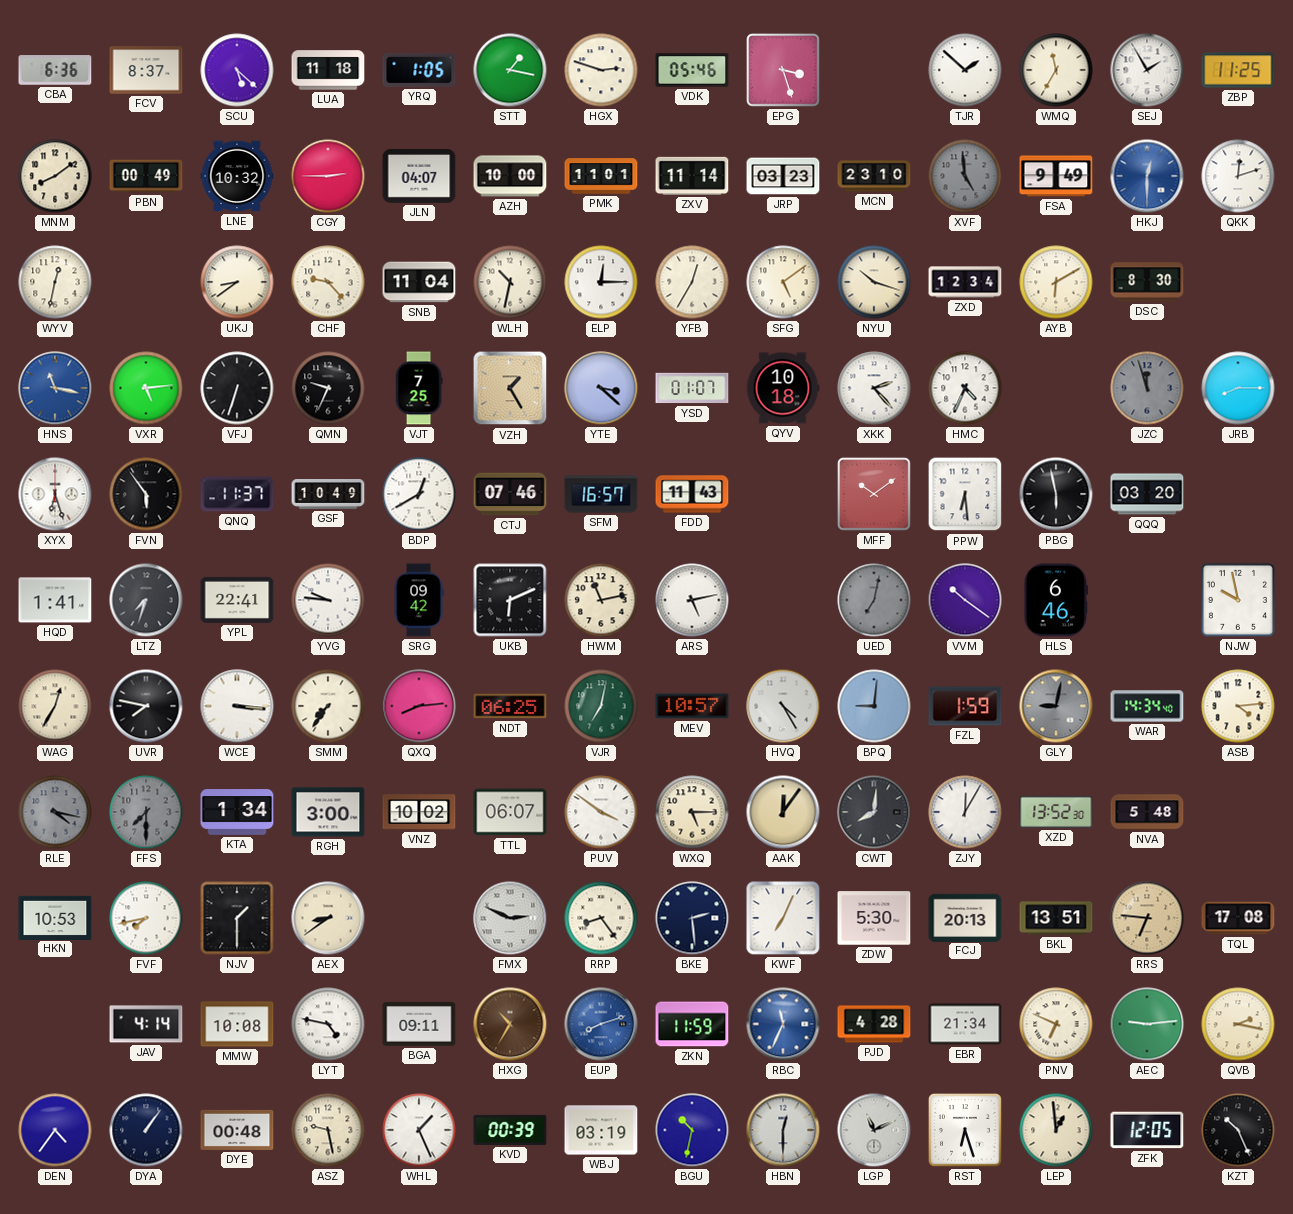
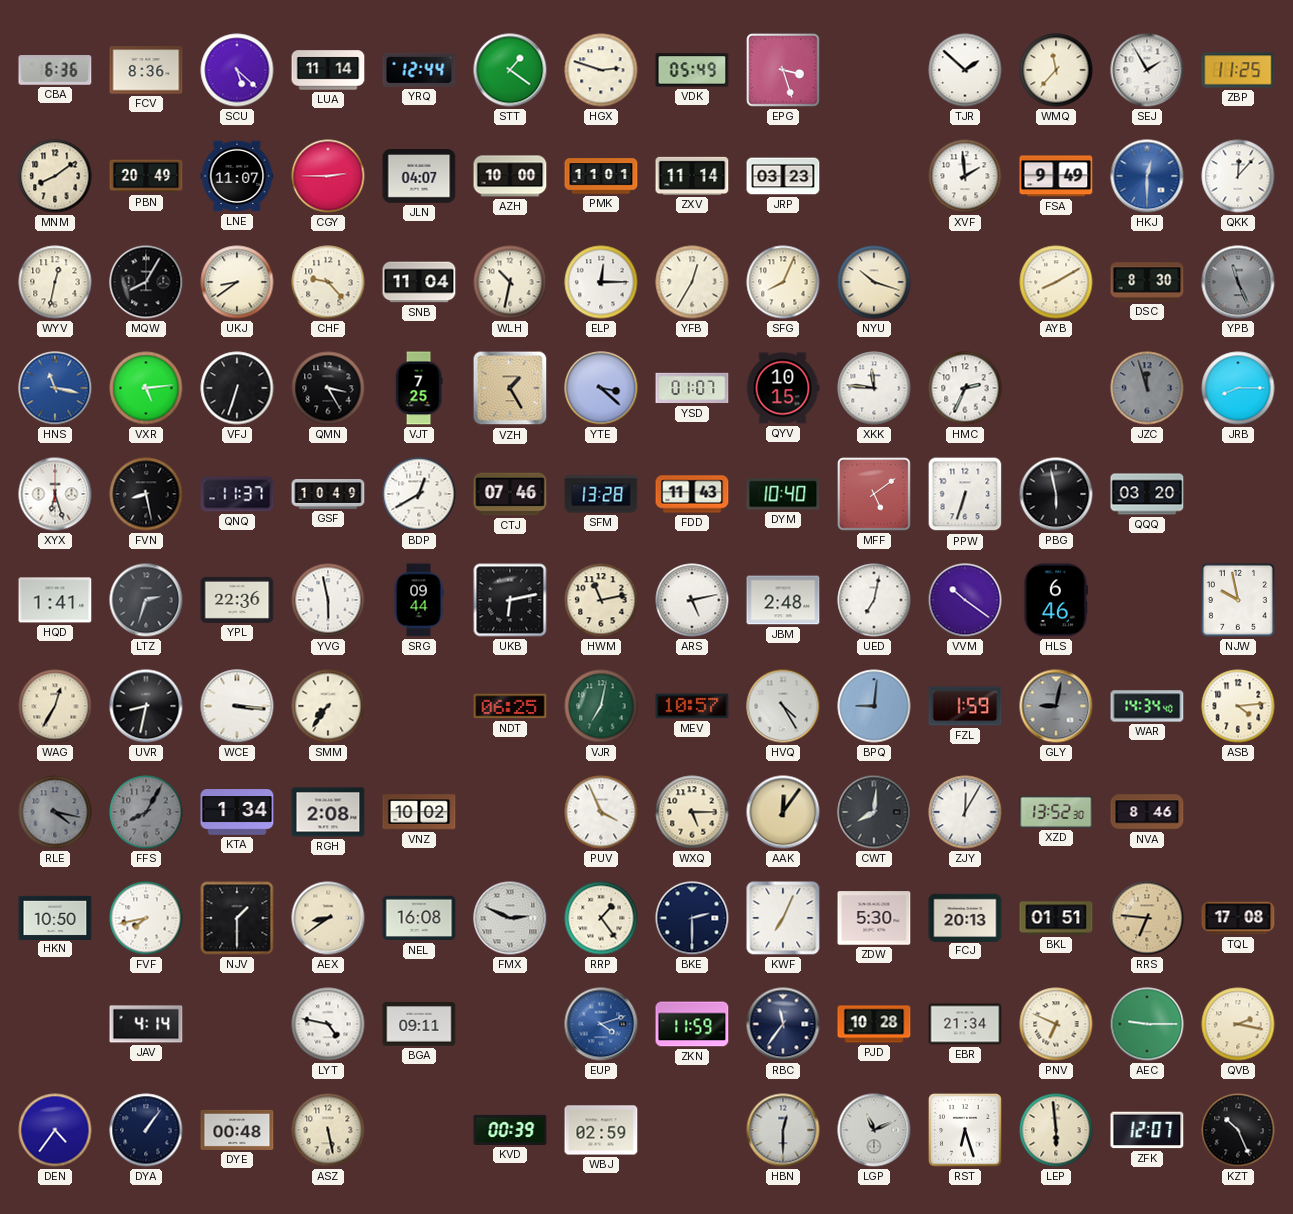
FCV: 8:37 -> 8:36 (146, 70)
LUA: 11:18 -> 11:14 (328, 70)
YRQ: 1:05 -> 12:44 (419, 70)
STT: 1:17 -> 1:21 (510, 70)
VDK: 05:46 -> 05:49 (692, 70)
WMQ: 11:35 -> 11:37 (1056, 70)
PBN: 00:49 -> 20:49 (146, 176)
LNE: 10:32 -> 11:07 (237, 176)
MCN: 23:10 -> none (874, 176)
XVF: 4:59 -> 1:59 (965, 176)
XVF dial: grey -> white (965, 176)
QKK: 12:12 -> 12:07 (1238, 176)
MQW: none -> 8:05 (146, 282)
SFG: 5:09 -> 8:04 (783, 282)
ZXD: 12:34 -> none (965, 282)
AYB: 6:10 -> 8:10 (1056, 282)
YPB: none -> 11:26 (1238, 282)
QMN: 9:34 -> 3:25 (328, 388)
QYV: 10:18 -> 10:15 (783, 388)
XKK: 2:23 -> 11:46 (874, 388)
HMC: 4:34 -> 2:34 (965, 388)
FVN: 5:54 -> 8:28 (146, 494)
SFM: 16:57 -> 13:28 (601, 494)
DYM: none -> 10:40 (783, 494)
MFF: 10:09 -> 5:09 (874, 494)
PPW: 6:29 -> 6:33 (965, 494)
LTZ: 7:33 -> 2:33 (146, 600)
YPL: 22:41 -> 22:36 (237, 600)
YVG: 9:46 -> 5:58 (328, 600)
SRG: 09:42 -> 09:44 (419, 600)
UKB: 6:11 -> 6:13 (510, 600)
JBM: none -> 2:48 (783, 600)
UED dial: grey -> white (874, 600)
UVR: 7:47 -> 8:32 (146, 706)
QXQ: 8:14 -> none (419, 706)
FFS: 7:30 -> 8:05 (146, 812)
RGH: 3:00 -> 2:08 (328, 812)
TTL: 06:07 -> none (510, 812)
PUV: 3:51 -> 3:56 (601, 812)
NVA: 5:48 -> 8:46 (1147, 812)
HKN: 10:53 -> 10:50 (55, 917)
NEL: none -> 16:08 (419, 918)
RRP: 8:24 -> 1:24 (601, 918)
BKE: 2:29 -> 2:30 (692, 918)
BKL: 13:51 -> 01:51 (1056, 918)
MMW: 10:08 -> none (237, 1024)
HXG: 10:35 -> none (510, 1024)
EUP: 8:12 -> 4:12 (601, 1024)
RBC: 11:34 -> 11:36 (783, 1024)
RBC dial: blue -> navy (783, 1024)
PJD: 4:28 -> 10:28 (874, 1024)
AEC: 9:14 -> 9:15 (1147, 1024)
ASZ: 9:28 -> 5:28 (328, 1130)
WHL: 1:26 -> none (419, 1130)
WBJ: 03:19 -> 02:59 (601, 1130)
BGU: 10:32 -> none (692, 1130)
LEP: 12:59 -> 5:59 (1056, 1130)
ZFK: 12:05 -> 12:07 (1147, 1130)
